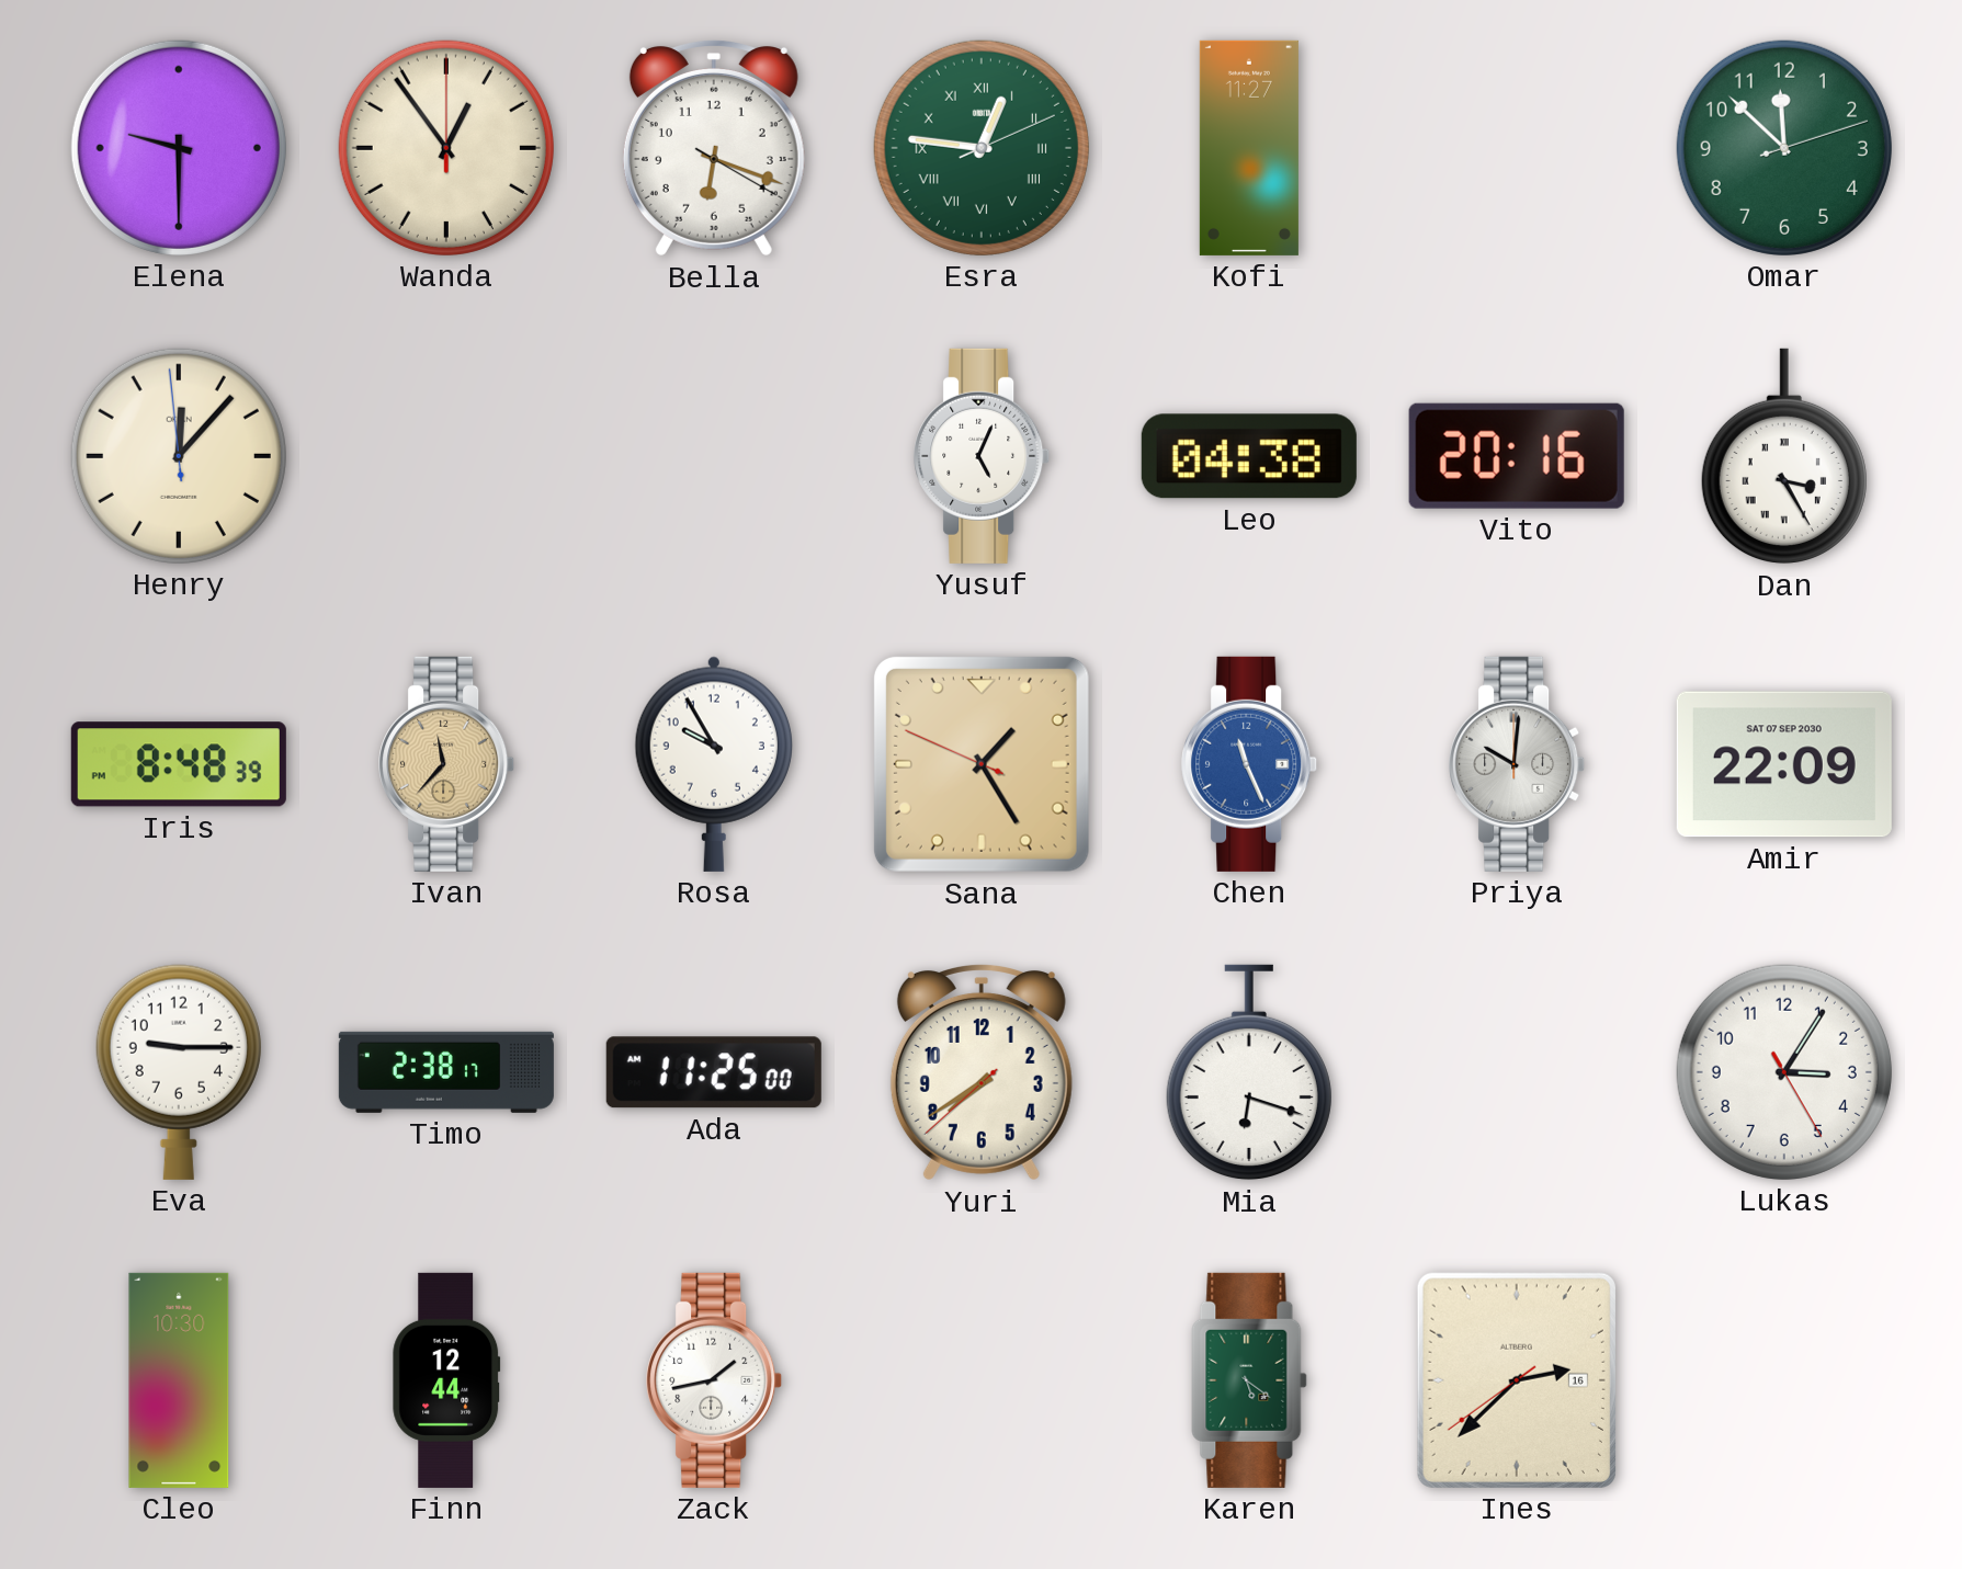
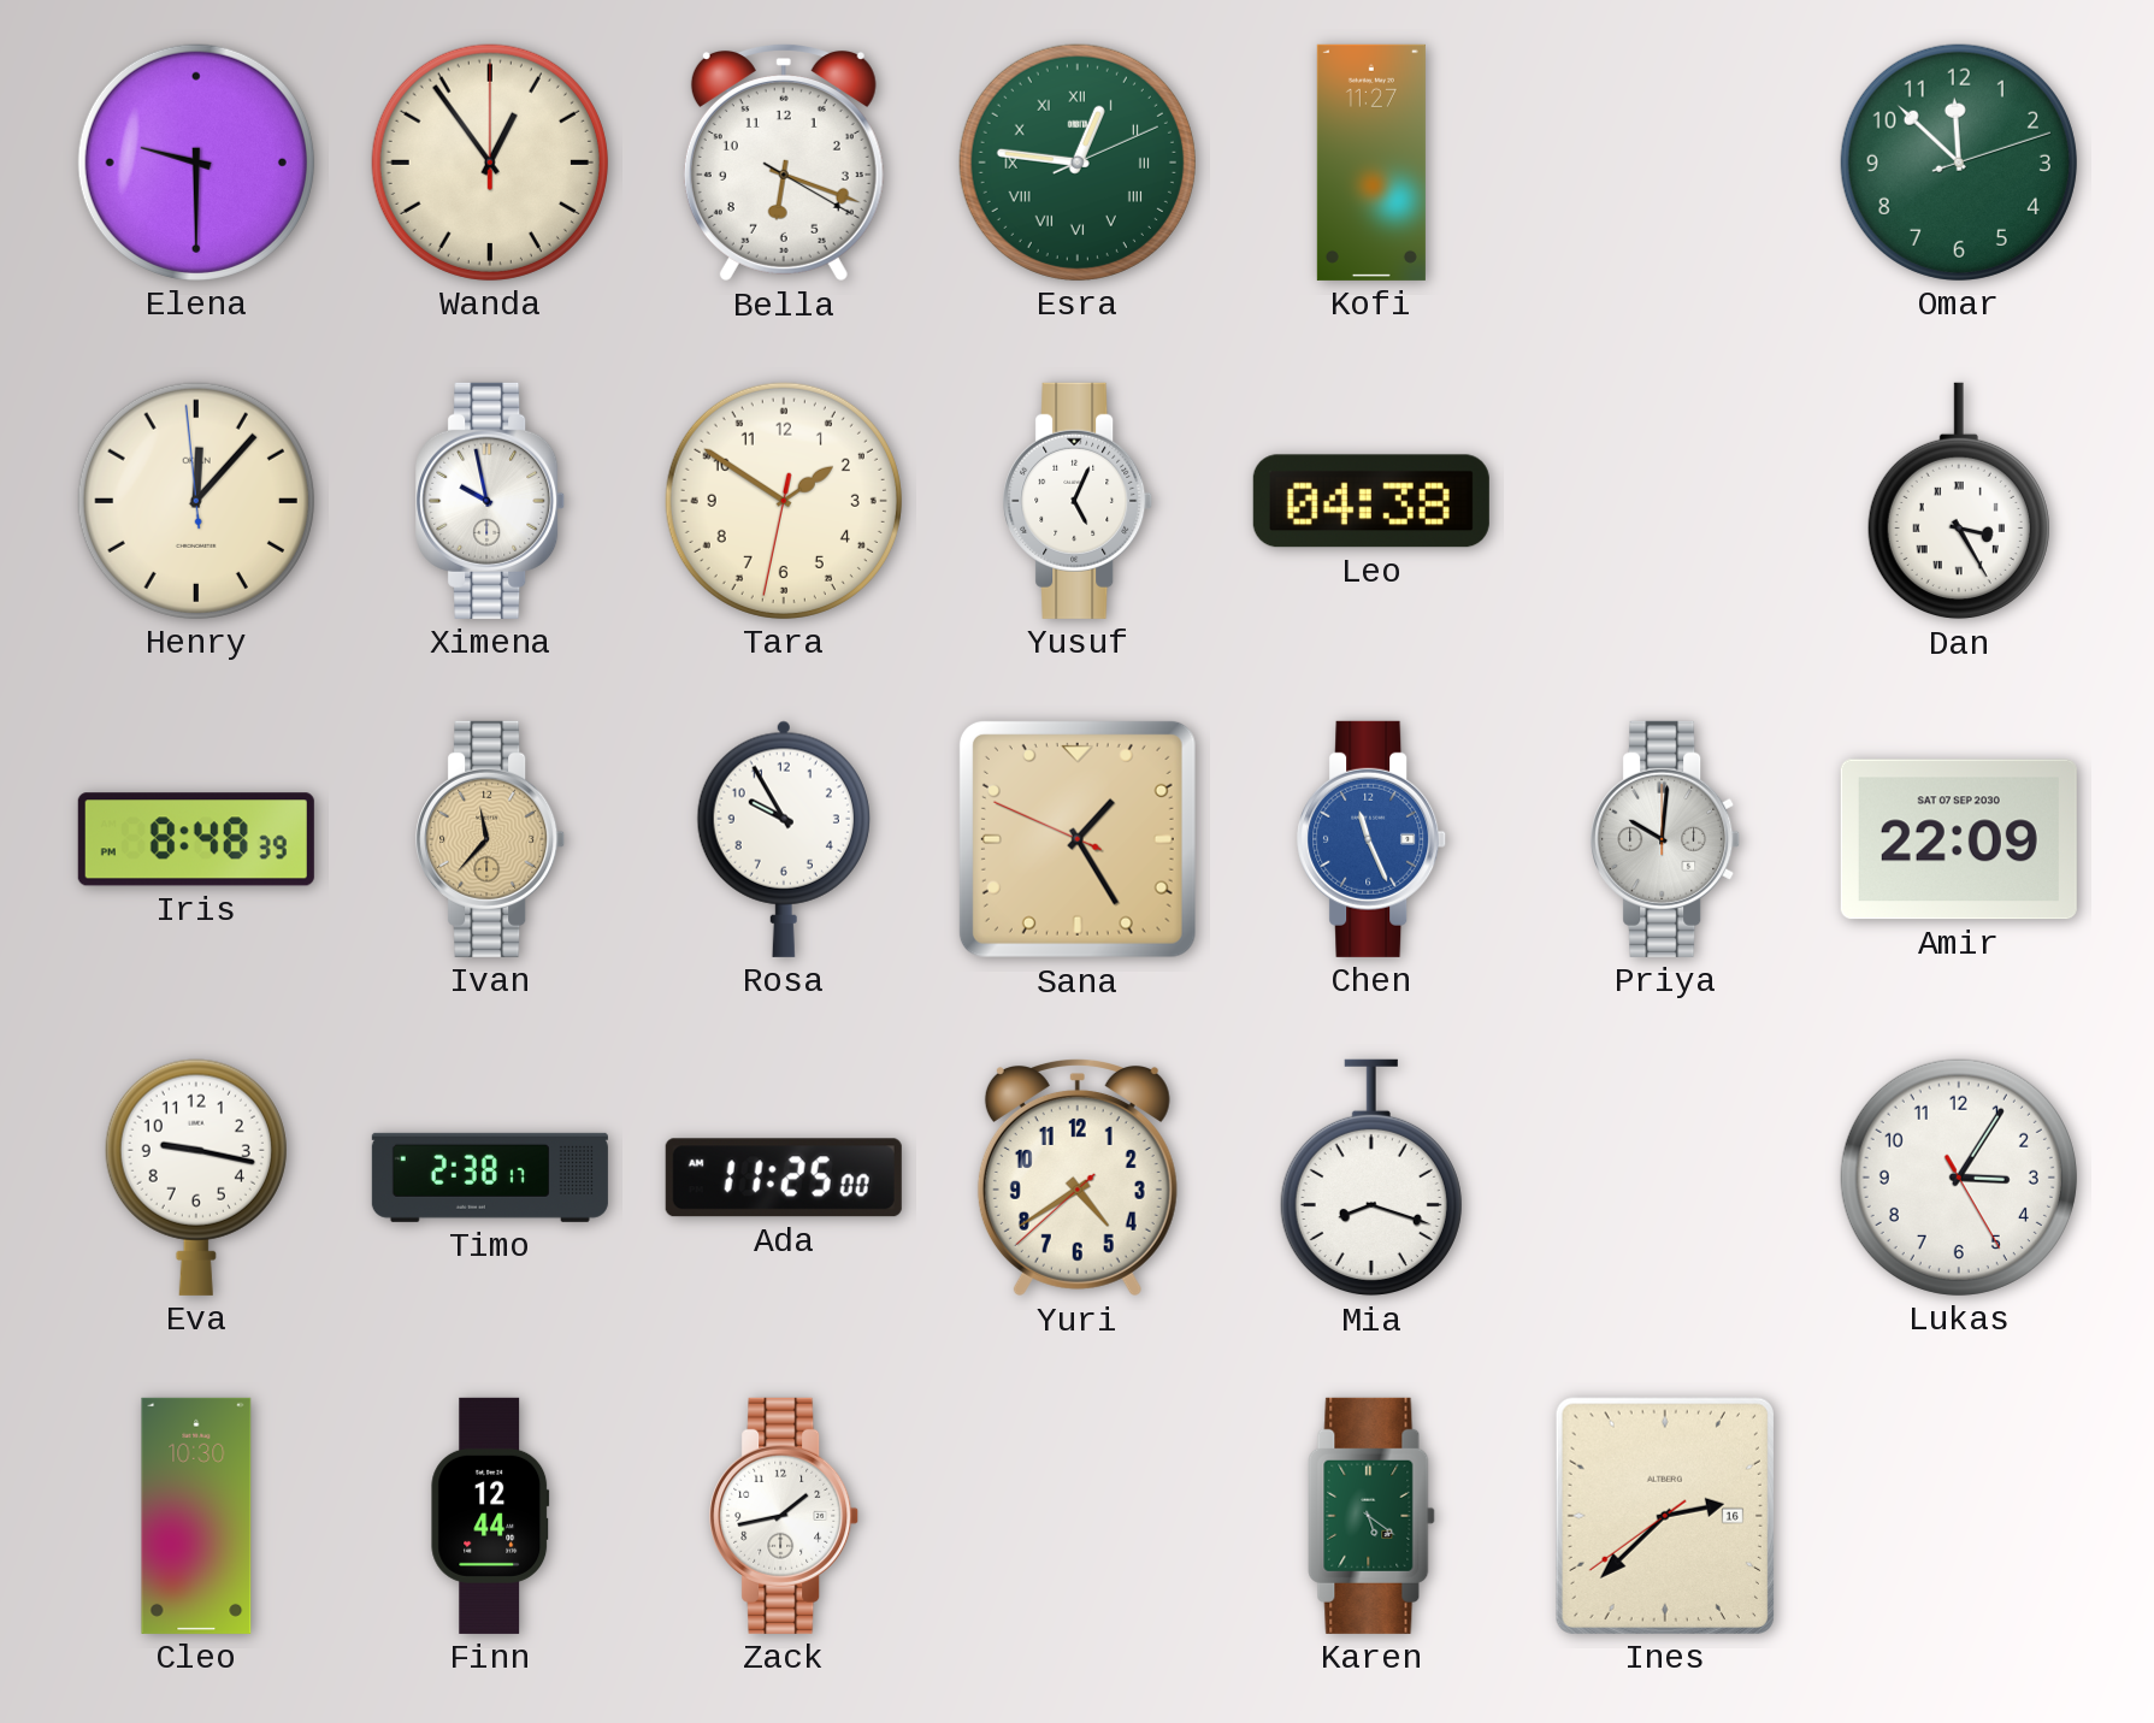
Ximena: none -> 9:58 (491, 501)
Tara: none -> 1:50 (784, 501)
Vito: 20:16 -> none (1517, 456)
Eva: 9:15 -> 9:17 (196, 1178)
Yuri: 7:39 -> 4:39 (1078, 1179)
Mia: 6:18 -> 8:18 (1371, 1178)
